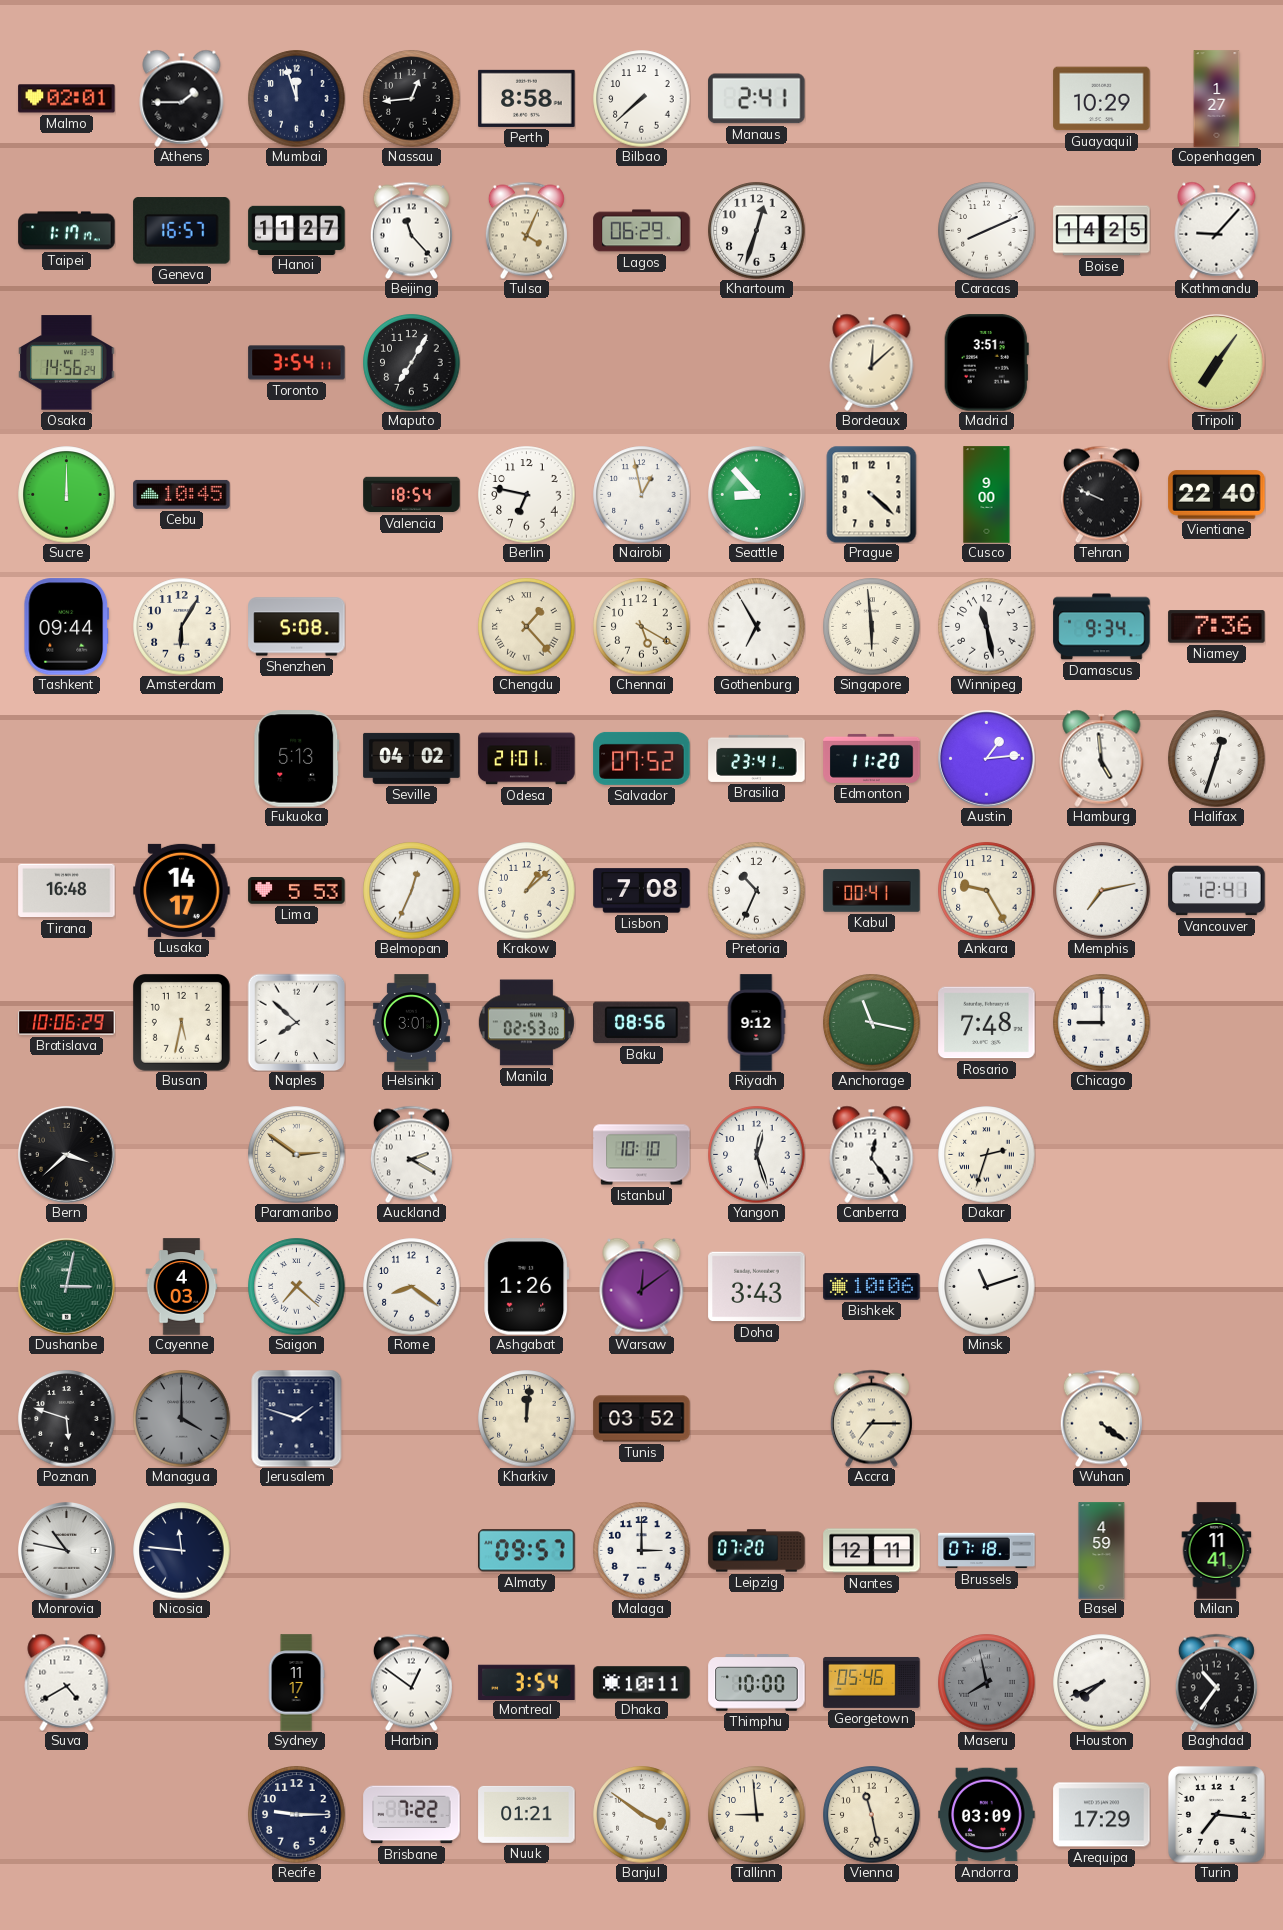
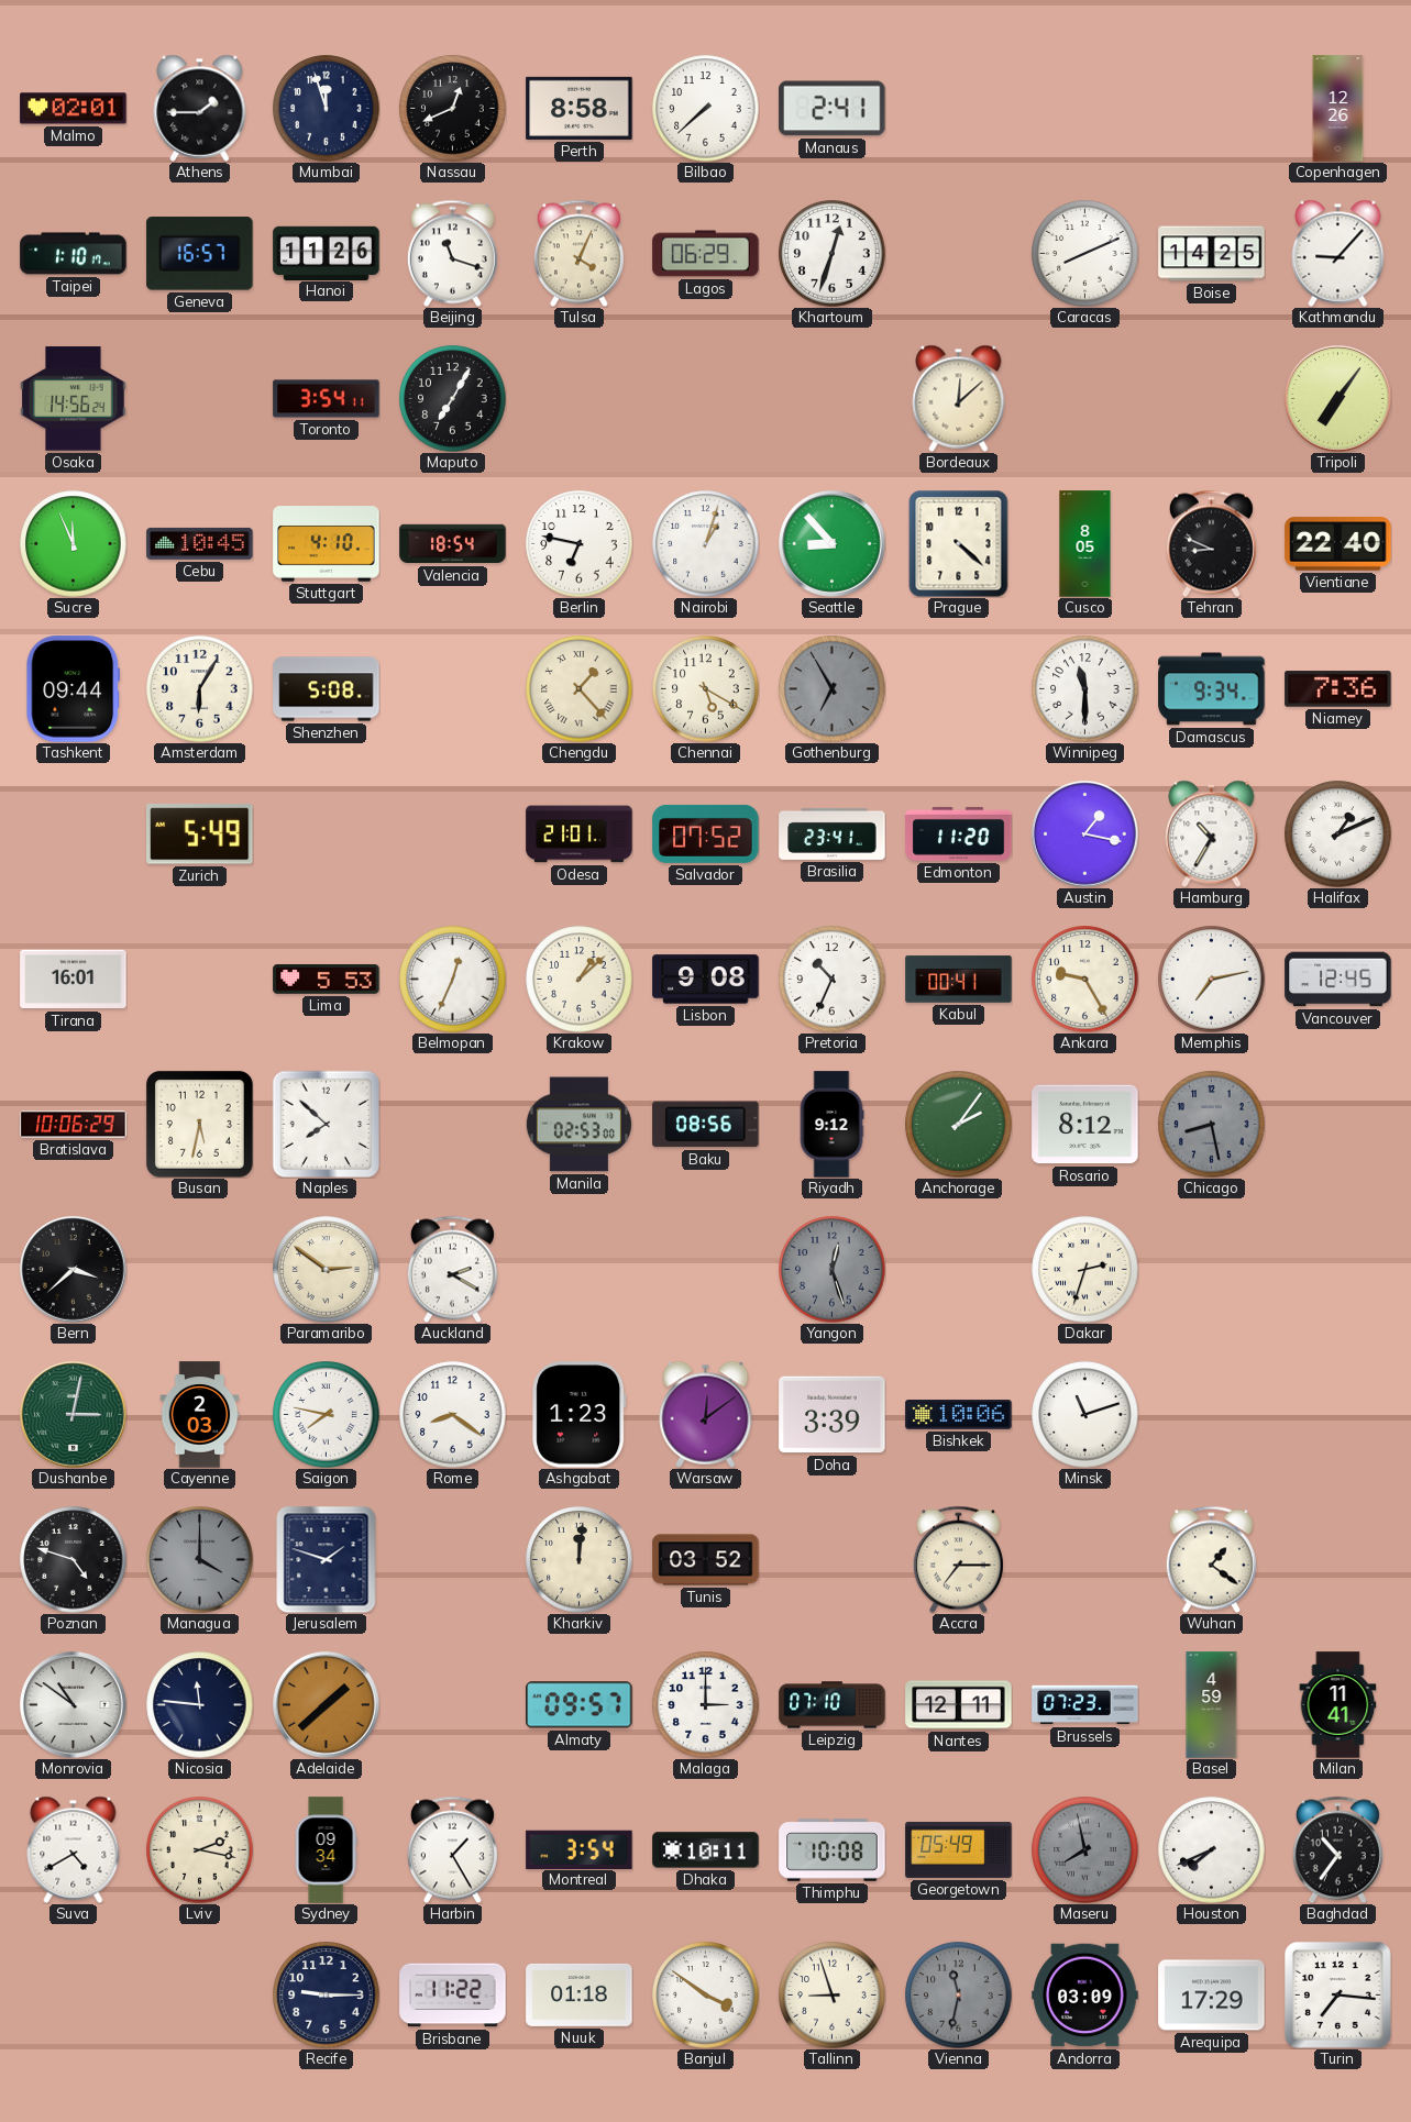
Nassau: 12:44 -> 12:41 (453, 109)
Guayaquil: 10:29 -> none (1102, 99)
Copenhagen: 1:27 -> 12:26 (1338, 109)
Taipei: 1:17 -> 1:10 (74, 254)
Hanoi: 11:27 -> 11:26 (327, 253)
Beijing: 11:23 -> 11:18 (452, 253)
Madrid: 3:51 -> none (986, 363)
Sucre: 12:00 -> 11:56 (74, 544)
Stuttgart: none -> 4:10 (327, 544)
Nairobi: 12:58 -> 1:03 (706, 544)
Cusco: 9:00 -> 8:05 (1085, 544)
Tehran: 9:49 -> 8:49 (1211, 543)
Gothenburg dial: white -> grey (833, 689)
Singapore: 5:59 -> none (872, 627)
Winnipeg: 11:28 -> 11:30 (1085, 689)
Zurich: none -> 5:49 (200, 835)
Fukuoka: 5:13 -> none (297, 759)
Seville: 04:02 -> none (412, 758)
Austin: 1:14 -> 1:17 (1085, 835)
Hamburg: 4:59 -> 10:35 (1212, 833)
Halifax: 12:33 -> 1:11 (1338, 835)
Tirana: 16:48 -> 16:01 (74, 980)
Lusaka: 14:17 -> none (182, 890)
Lisbon: 7:08 -> 9:08 (706, 980)
Vancouver: 12:41 -> 12:45 (1338, 980)
Helsinki: 3:01 -> none (411, 1023)
Anchorage: 11:17 -> 2:06 (959, 1125)
Rosario: 7:48 -> 8:12 (1085, 1125)
Chicago: 9:00 -> 8:28 (1212, 1125)
Chicago dial: white -> grey (1212, 1125)
Istanbul: 10:10 -> none (642, 1155)
Yangon dial: white -> grey (833, 1270)
Canberra: 12:24 -> none (872, 1154)
Cayenne: 4:03 -> 2:03 (200, 1415)
Saigon: 7:22 -> 7:47 (327, 1415)
Ashgabat: 1:26 -> 1:23 (580, 1415)
Doha: 3:43 -> 3:39 (833, 1415)
Poznan: 5:48 -> 4:48 (74, 1560)
Wuhan: 4:21 -> 1:21 (1211, 1559)
Monrovia: 10:47 -> 10:51 (74, 1705)
Adelaide: none -> 1:38 (327, 1705)
Leipzig: 07:20 -> 07:10 (833, 1705)
Brussels: 07:18 -> 07:23 (1085, 1705)
Lviv: none -> 2:17 (200, 1850)
Sydney: 11:17 -> 09:34 (326, 1850)
Harbin: 12:51 -> 1:25 (452, 1849)
Thimphu: 10:00 -> 10:08 (833, 1850)
Georgetown: 05:46 -> 05:49 (959, 1849)
Brisbane: 7:22 -> 11:22 (453, 1996)
Nuuk: 01:21 -> 01:18 (580, 1994)
Tallinn: 8:59 -> 8:57 (833, 1996)
Vienna: 11:28 -> 11:32 (959, 1996)
Vienna dial: cream -> grey (959, 1996)
